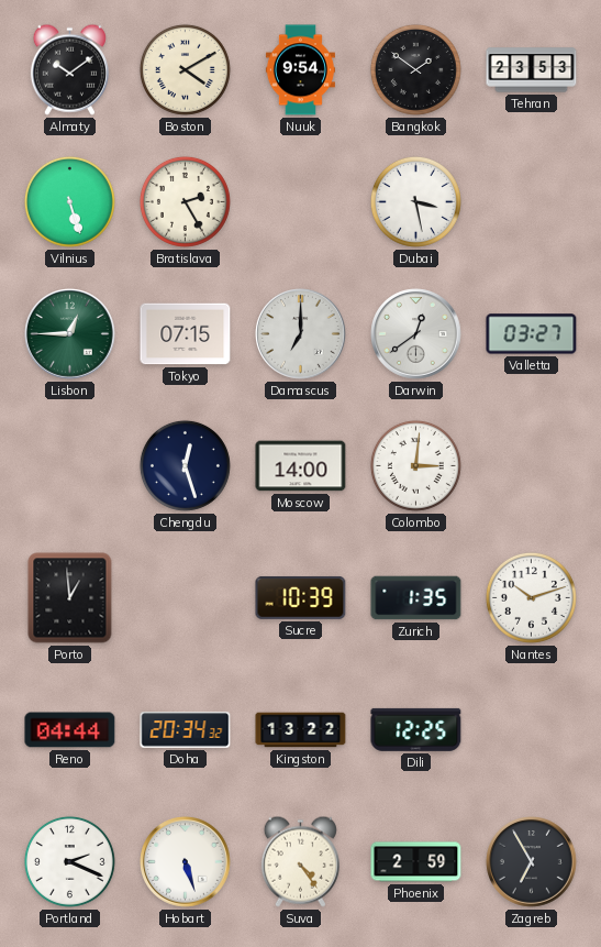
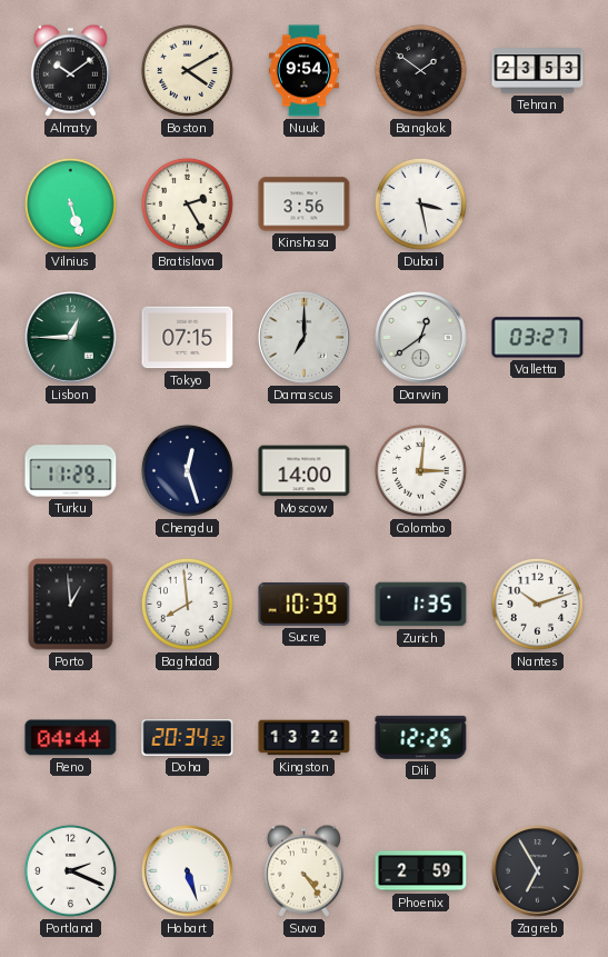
Kinshasa: none -> 3:56 (305, 205)
Turku: none -> 11:29 (71, 471)
Baghdad: none -> 7:59 (187, 604)
